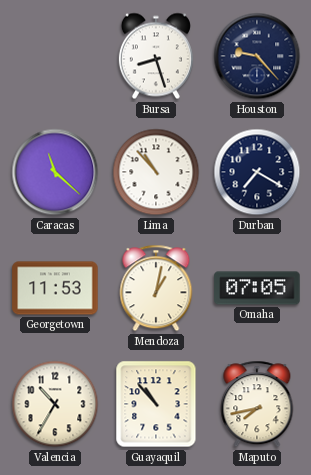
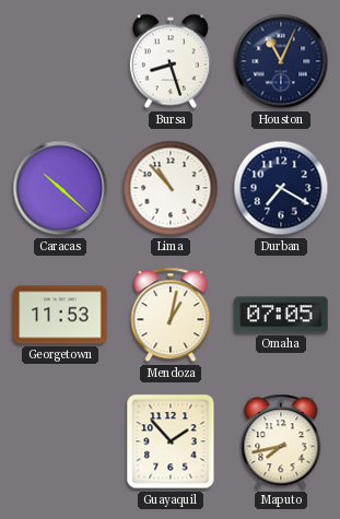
Houston: 9:23 -> 11:04 (281, 61)
Caracas: 11:22 -> 10:22 (60, 188)
Valencia: 10:35 -> none (55, 404)
Guayaquil: 10:53 -> 1:53 (171, 441)
